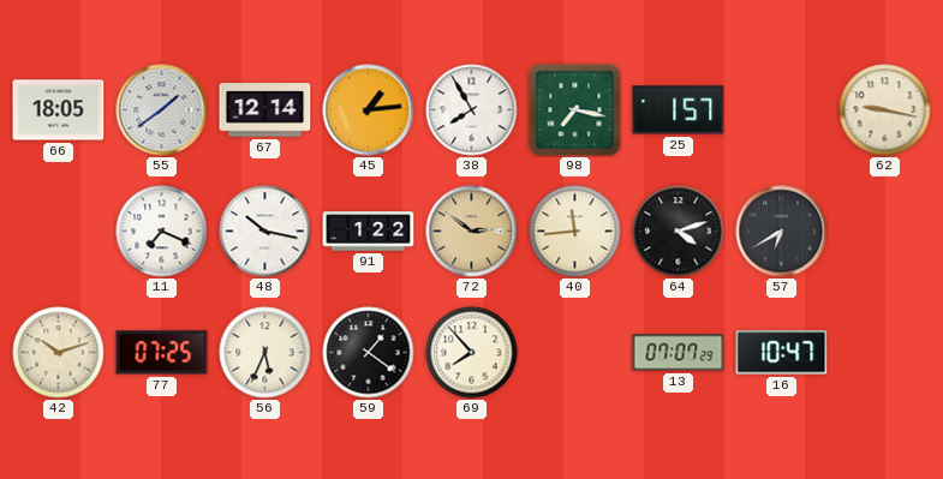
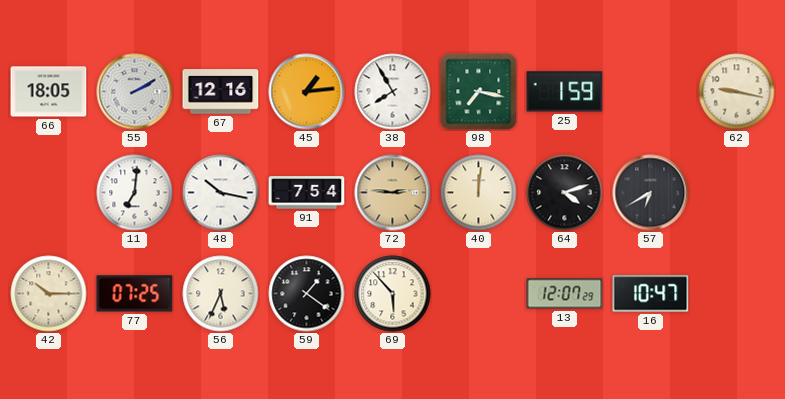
55: 1:39 -> 2:10 (135, 92)
67: 12:14 -> 12:16 (221, 92)
25: 1:57 -> 1:59 (565, 92)
11: 7:19 -> 7:01 (135, 193)
91: 1:22 -> 7:54 (307, 193)
72: 2:51 -> 2:46 (393, 193)
40: 11:44 -> 12:01 (479, 193)
42: 10:12 -> 10:15 (49, 294)
69: 7:53 -> 5:53 (393, 294)
13: 07:07 -> 12:07 (565, 294)
